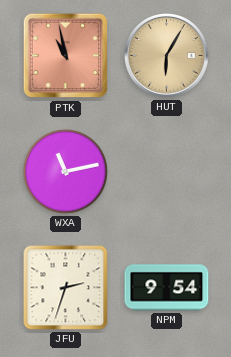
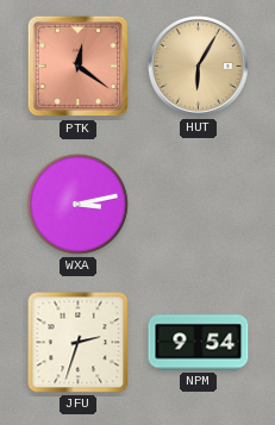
PTK: 10:58 -> 12:21 (79, 67)
WXA: 11:13 -> 3:13 (77, 204)
